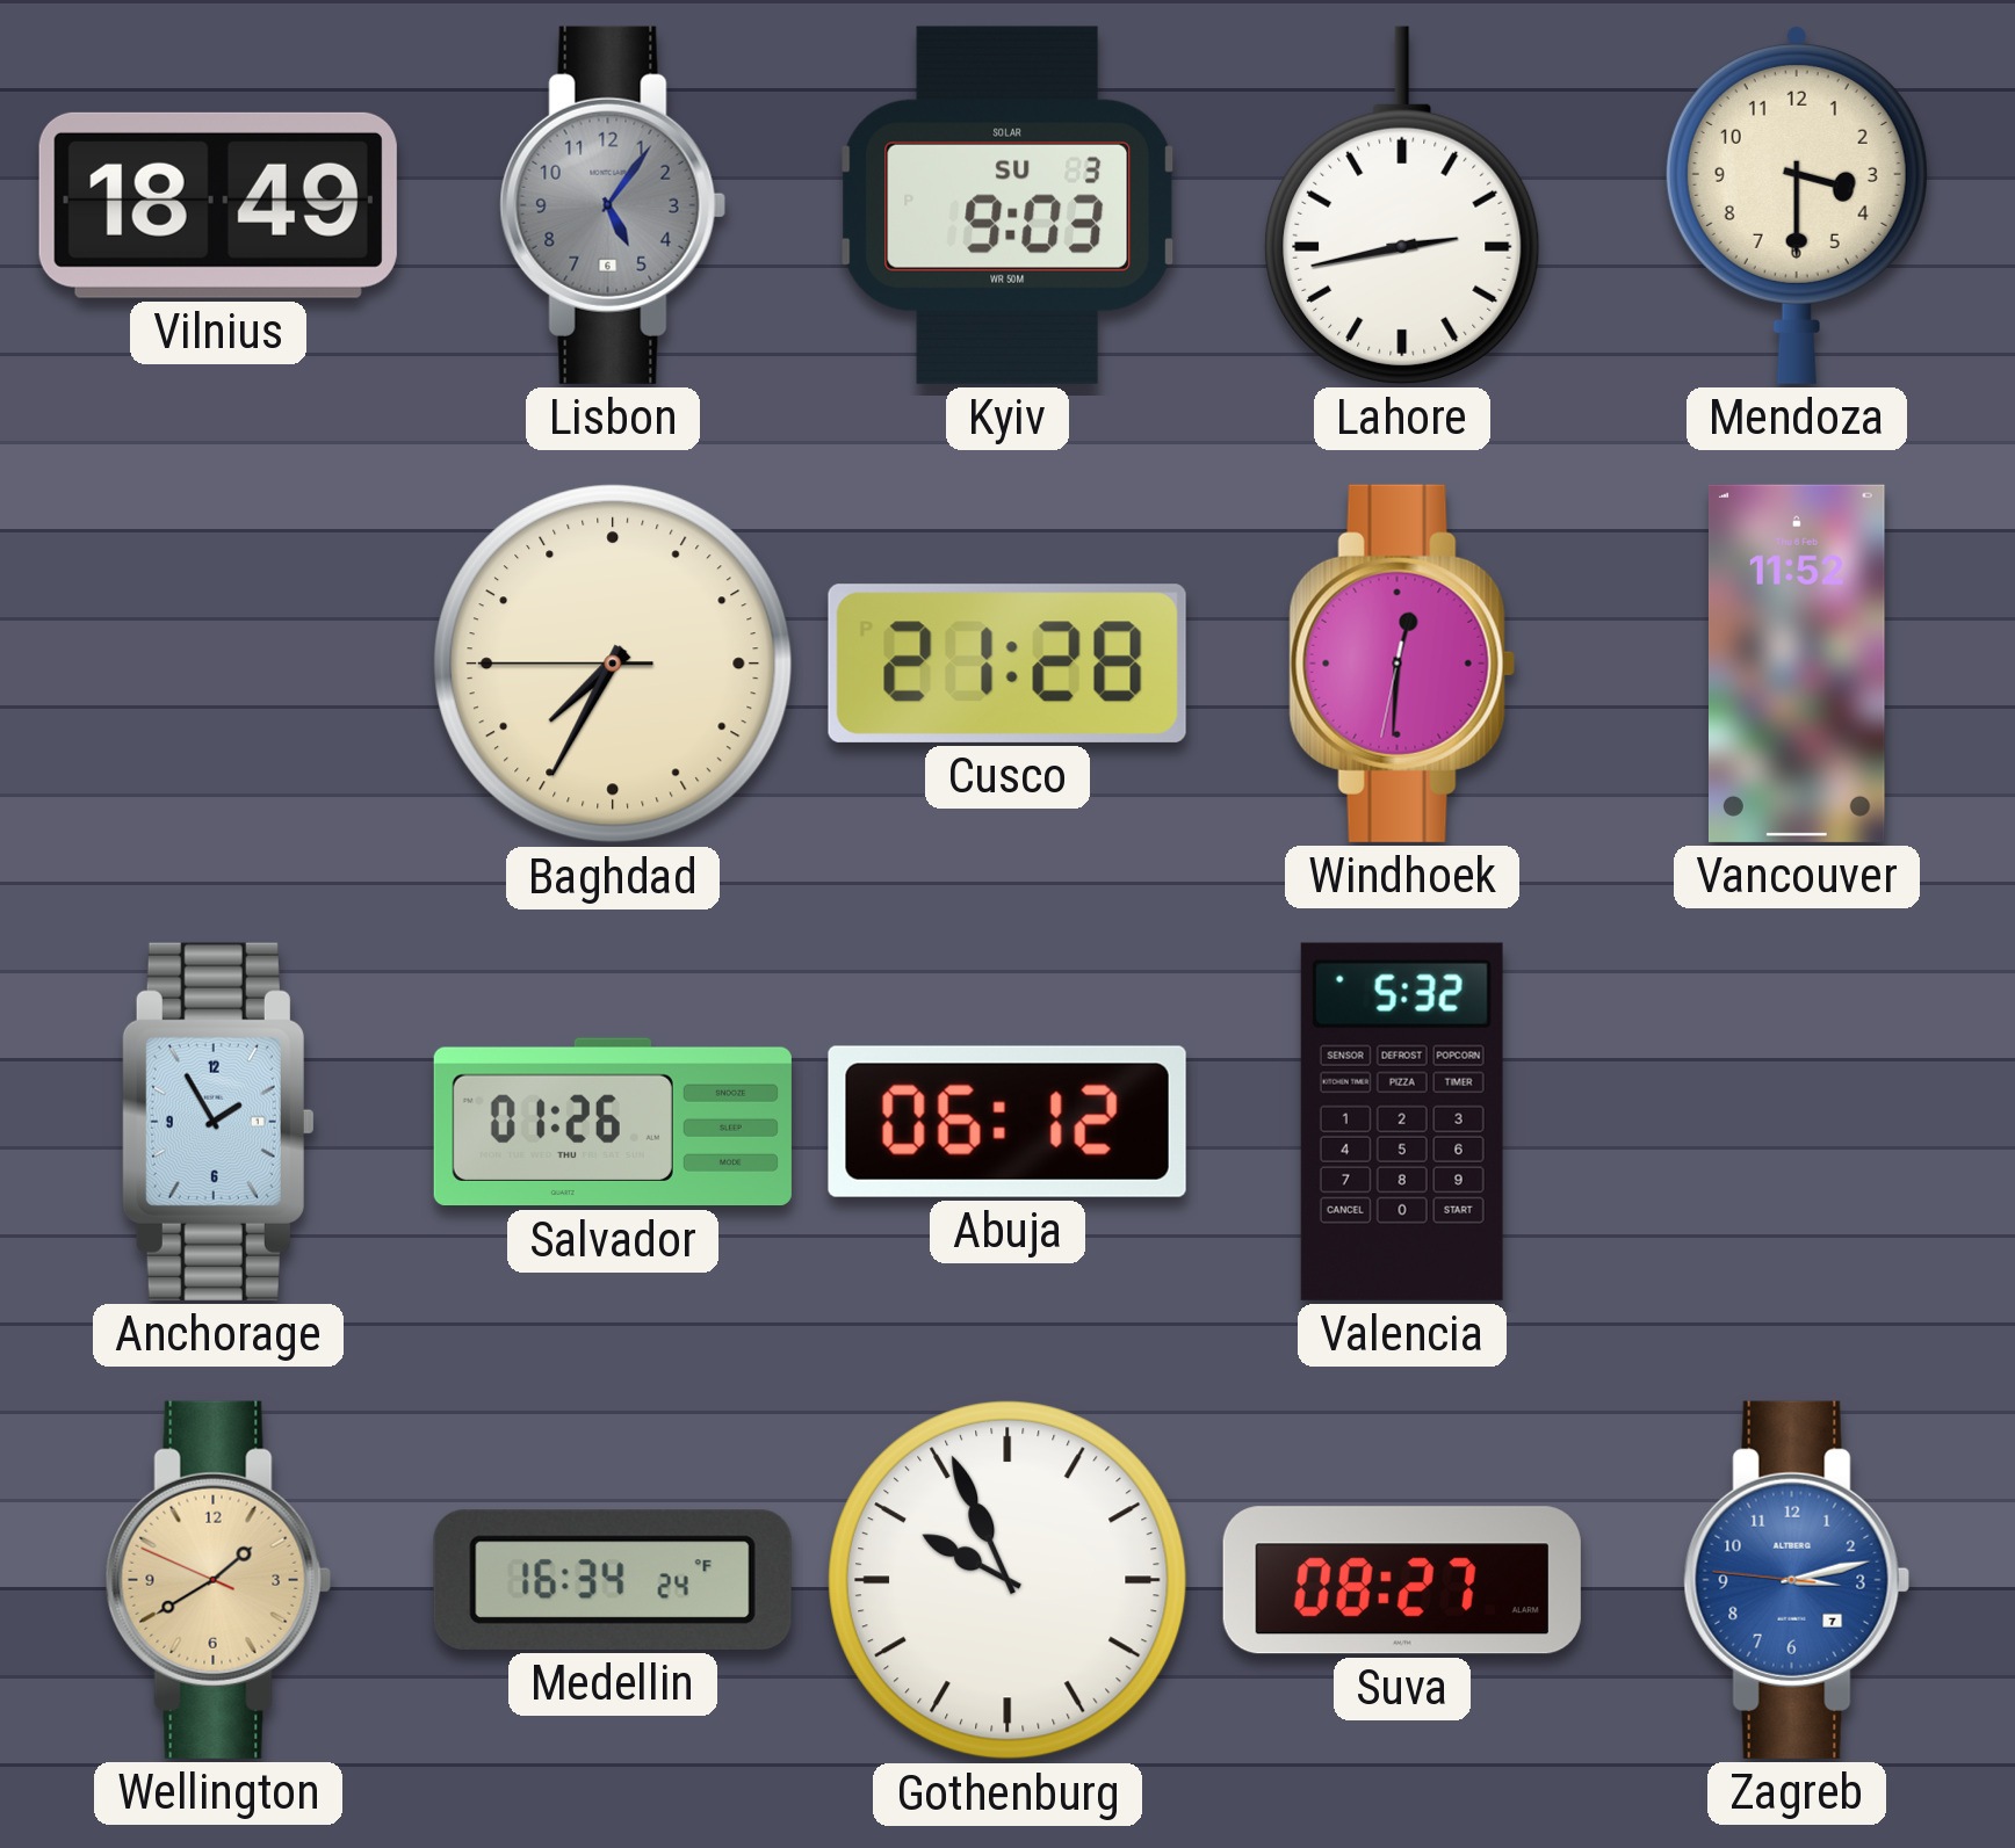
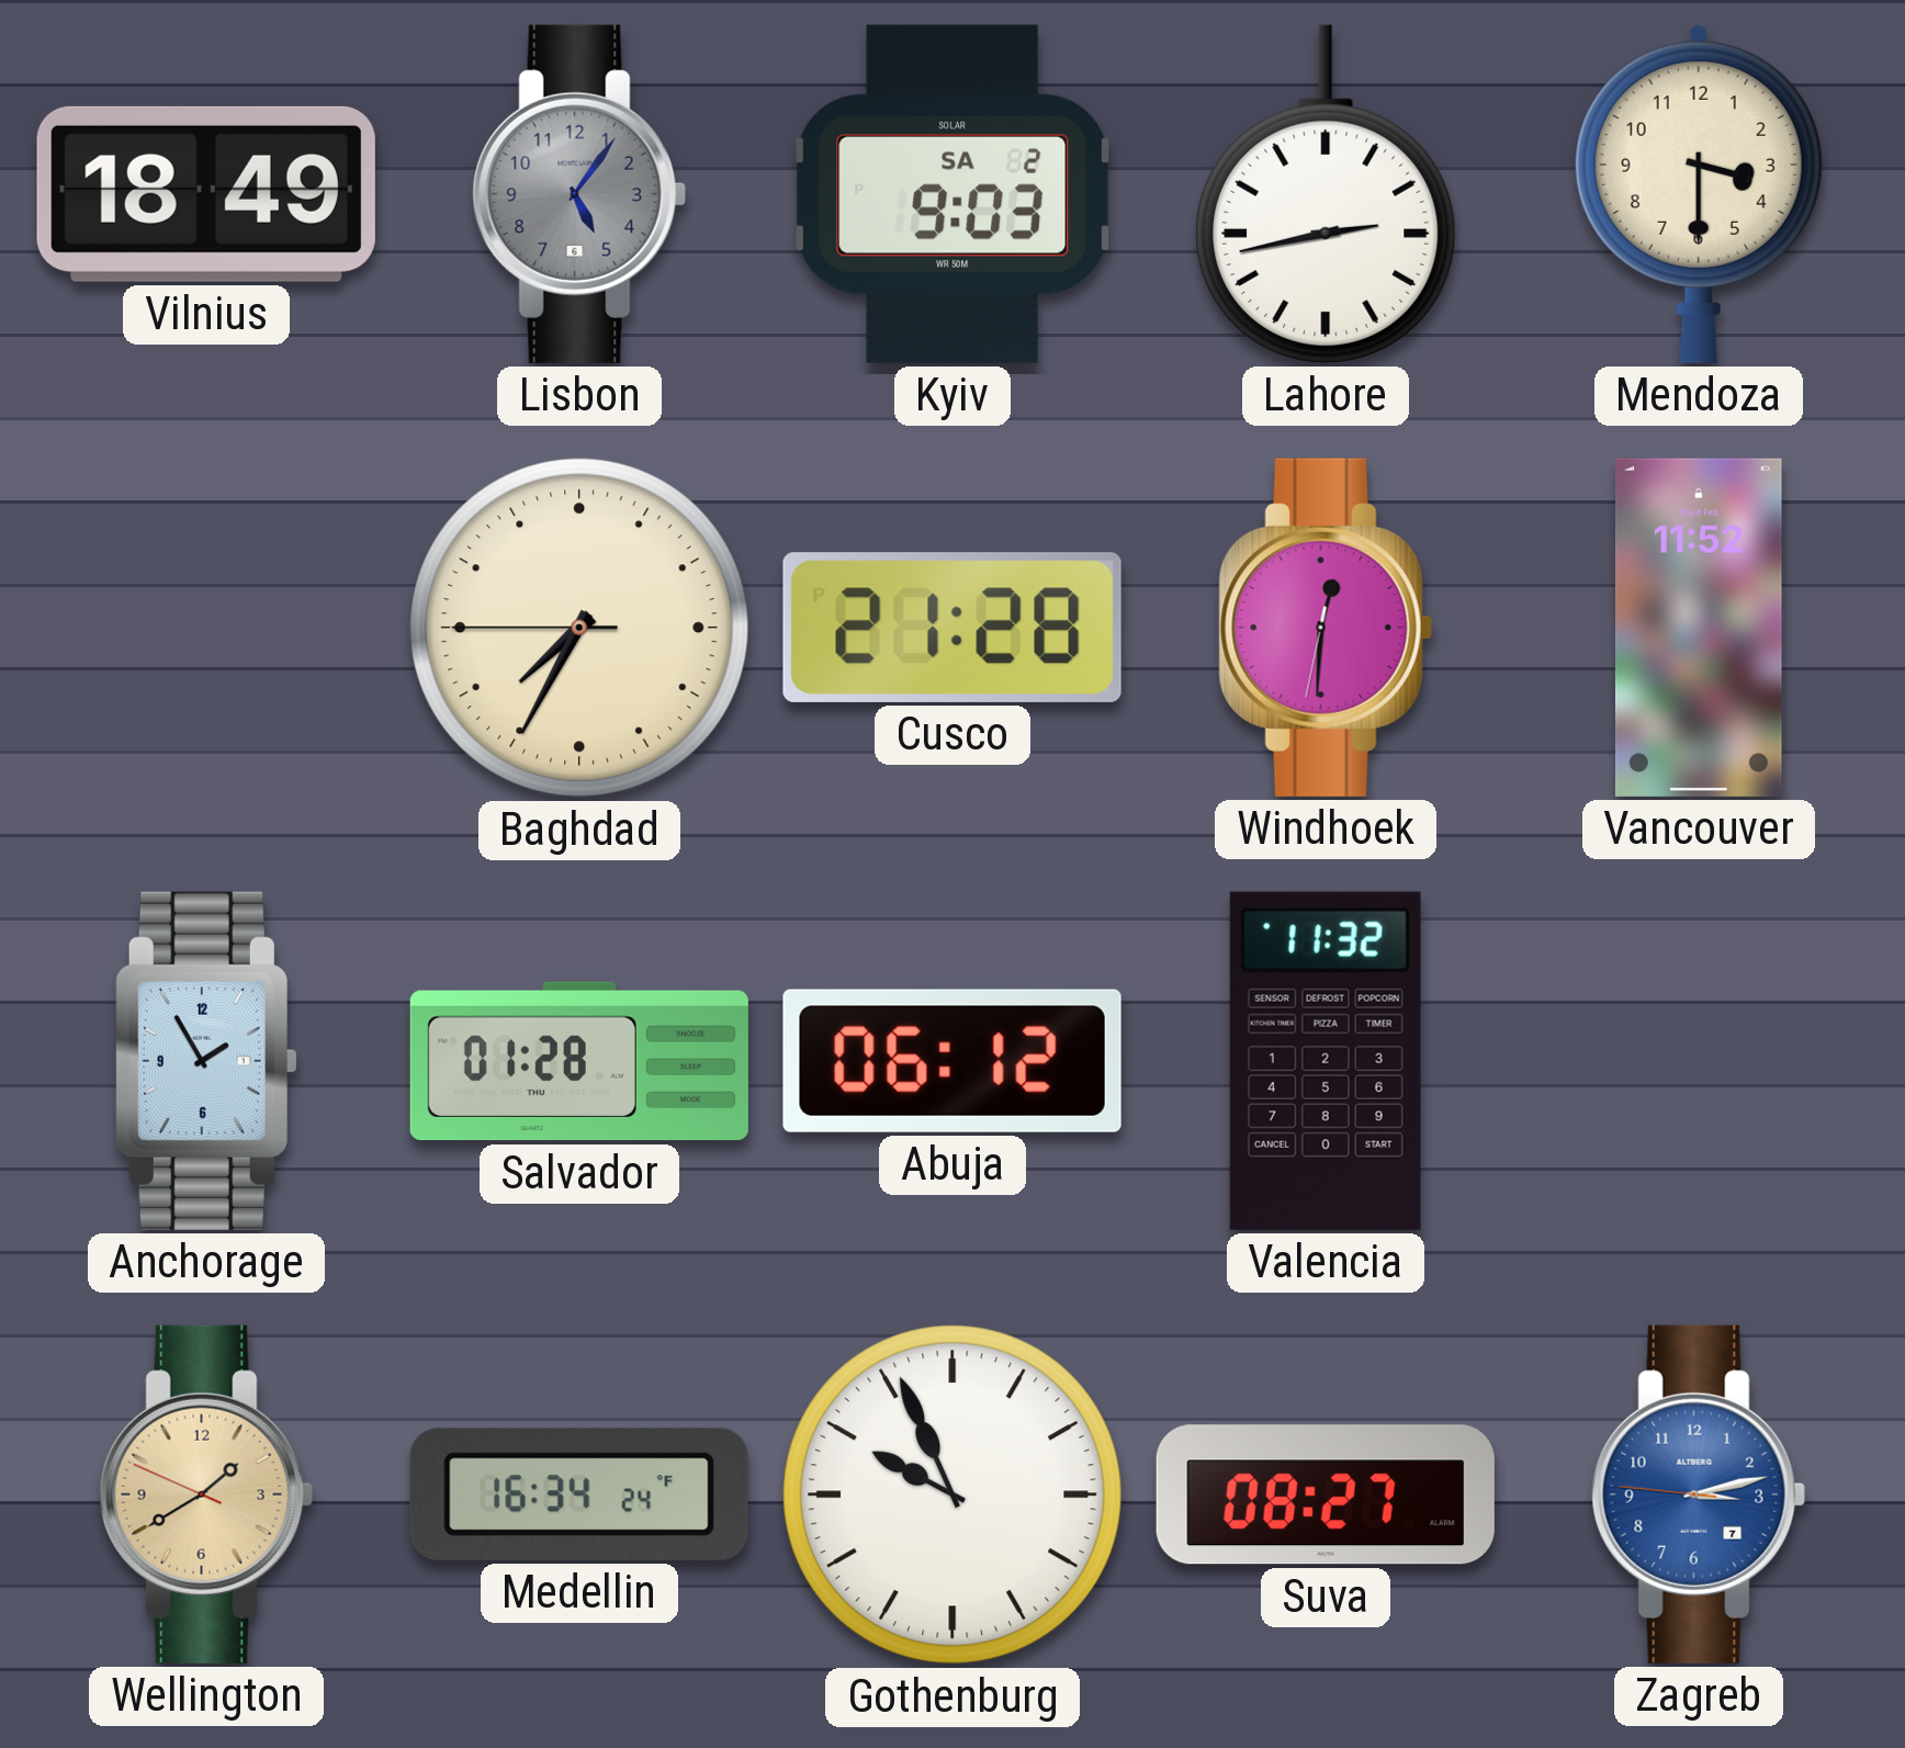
Kyiv date: SU 3 -> SA 2 (951, 194)
Salvador: 01:26 -> 01:28 (579, 1061)
Valencia: 5:32 -> 11:32 (1326, 1061)
